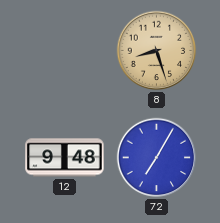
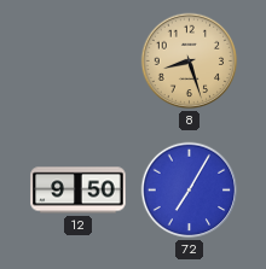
12: 9:48 -> 9:50 (79, 191)
